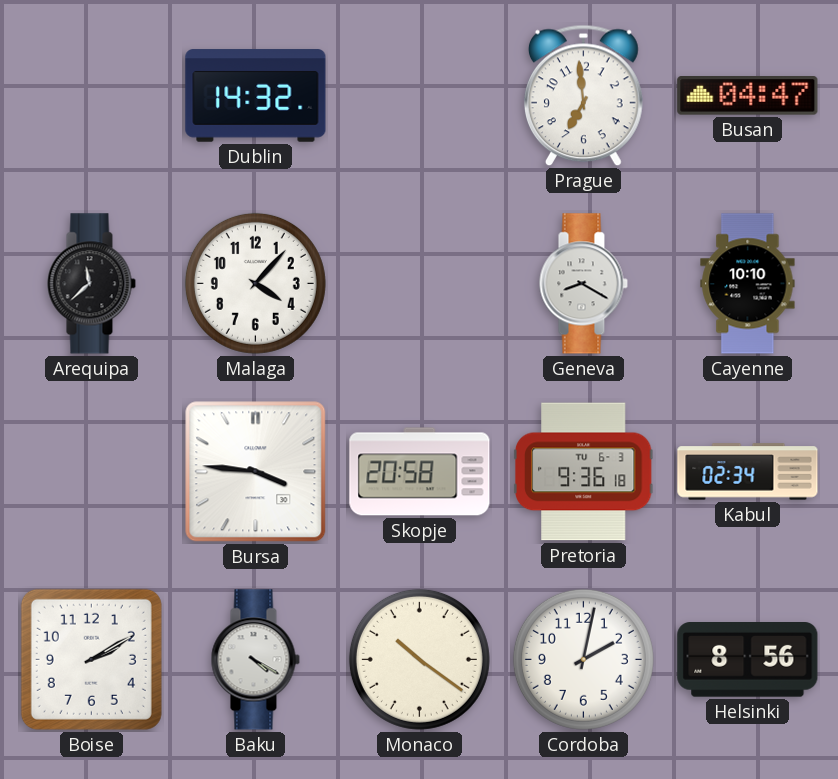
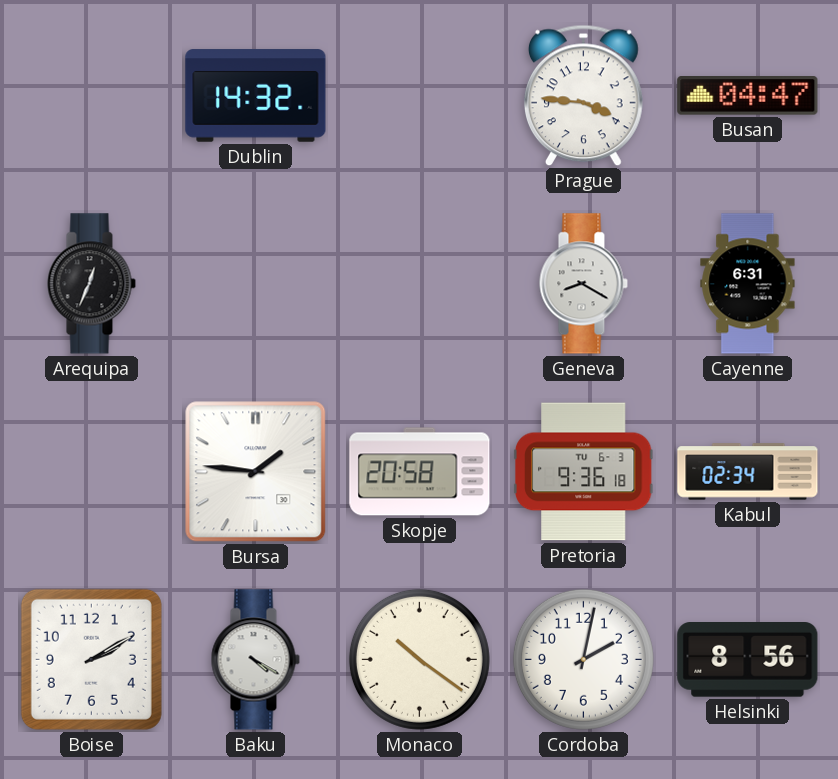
Prague: 6:59 -> 3:46 (583, 96)
Arequipa: 11:38 -> 12:34 (91, 284)
Malaga: 4:07 -> none (255, 283)
Cayenne: 10:10 -> 6:31 (748, 284)
Bursa: 3:46 -> 1:46 (256, 472)
